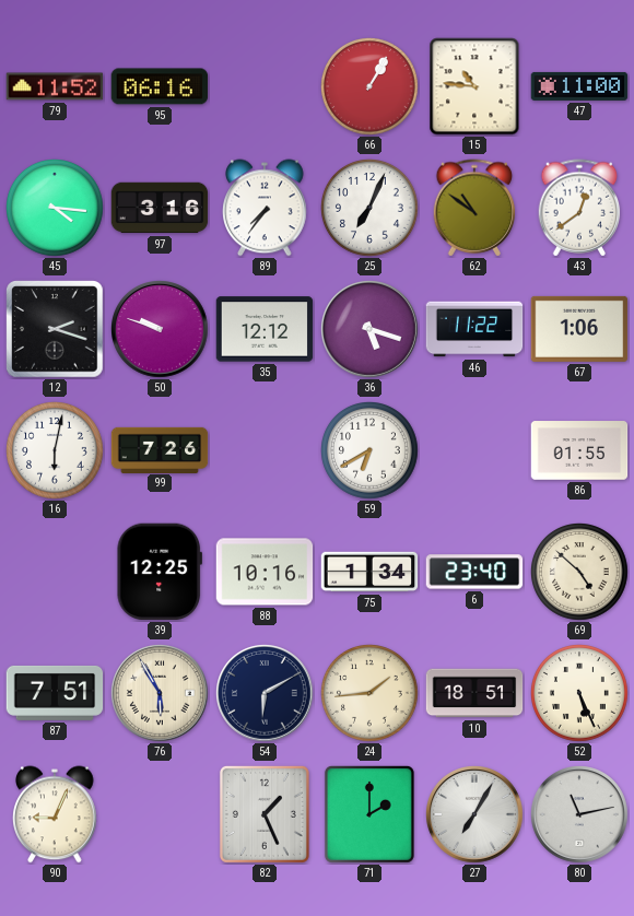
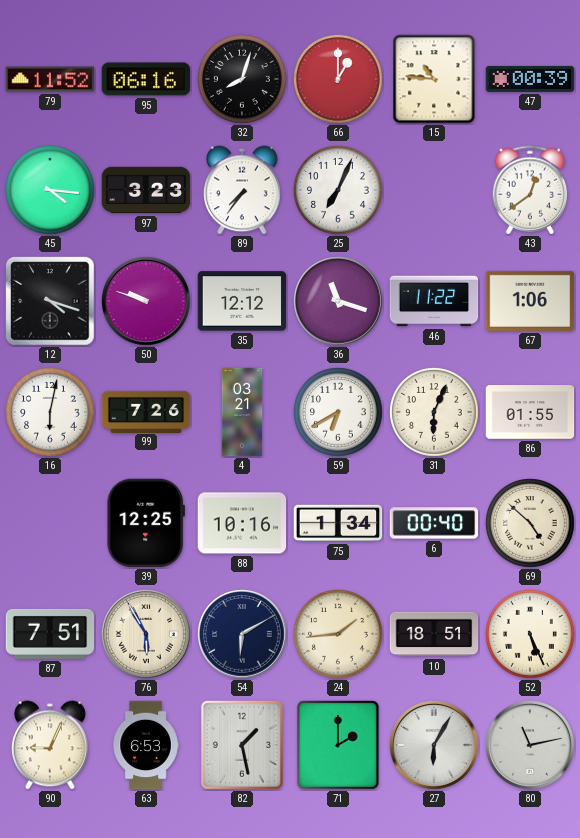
32: none -> 8:03 (243, 80)
66: 1:05 -> 1:00 (339, 80)
47: 11:00 -> 00:39 (530, 79)
97: 3:16 -> 3:23 (146, 190)
62: 10:51 -> none (474, 208)
12: 2:18 -> 4:18 (50, 301)
36: 5:18 -> 11:18 (339, 302)
4: none -> 03:21 (242, 412)
31: none -> 6:04 (435, 413)
6: 23:40 -> 00:40 (434, 523)
63: none -> 6:53 (146, 745)
82: 1:26 -> 1:28 (242, 745)
27: 7:05 -> 6:05 (435, 746)
